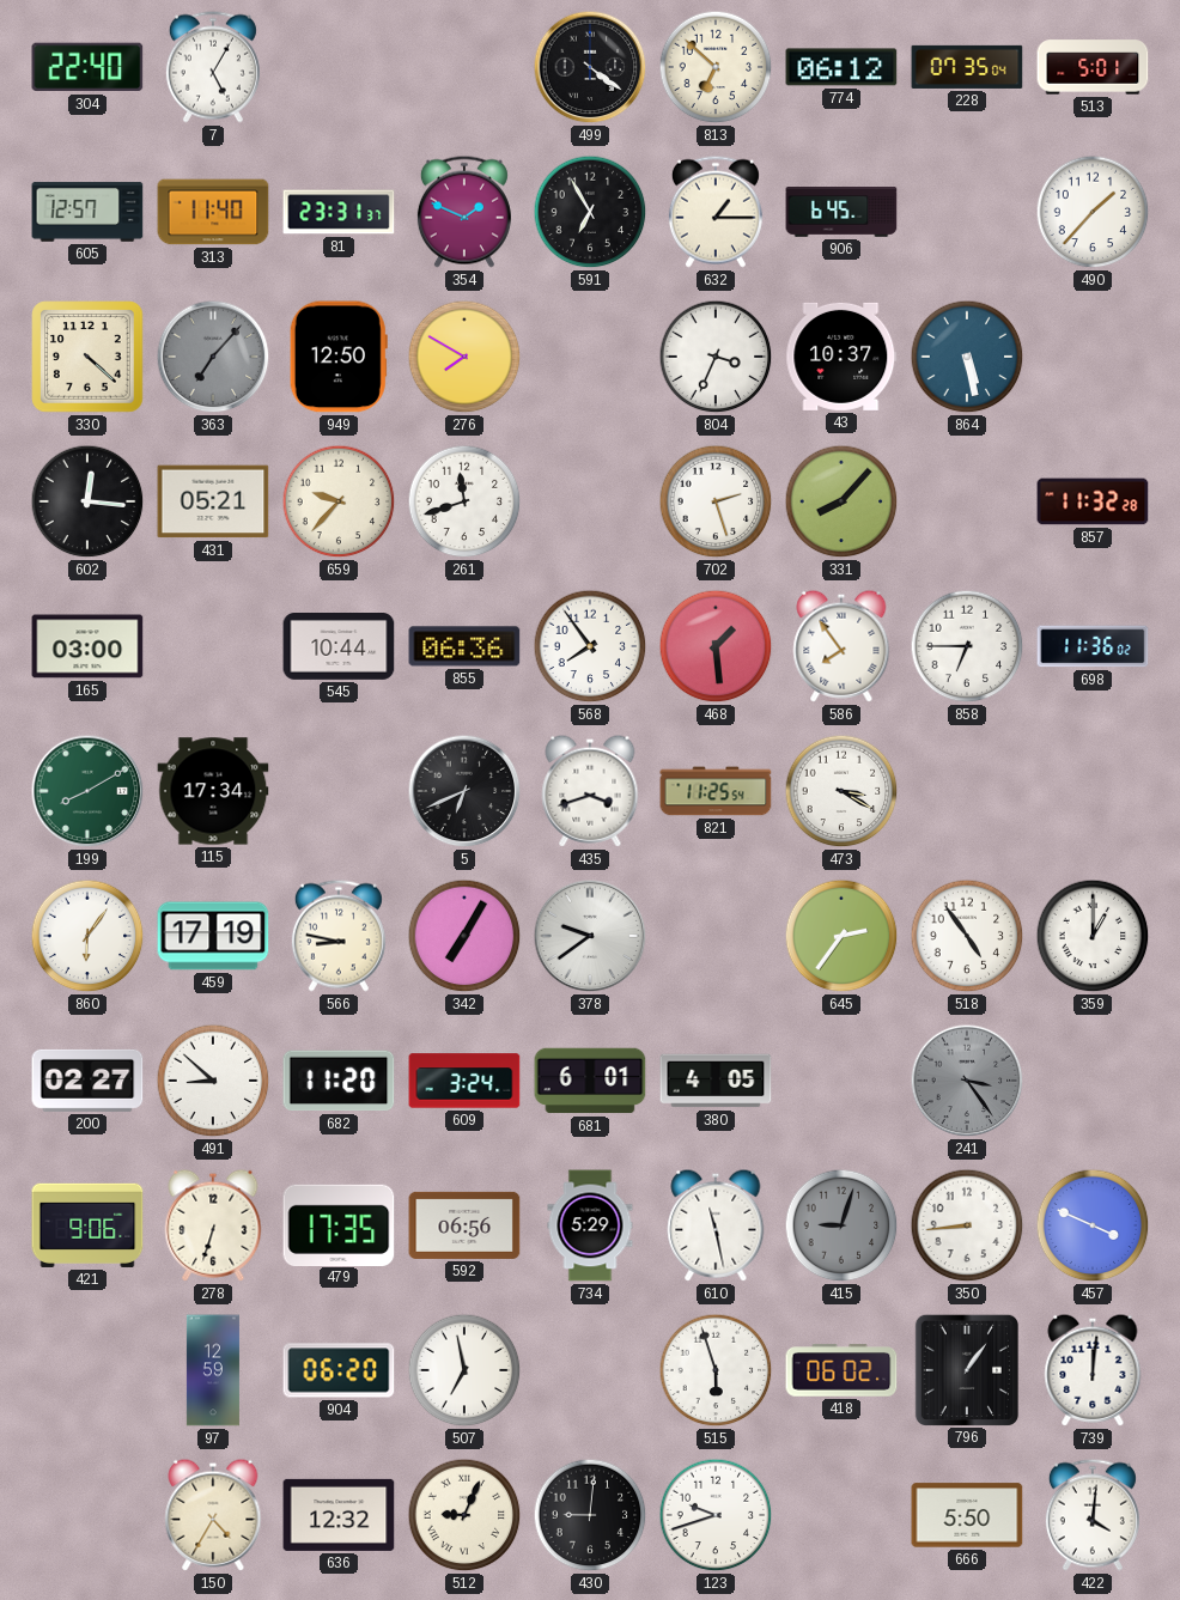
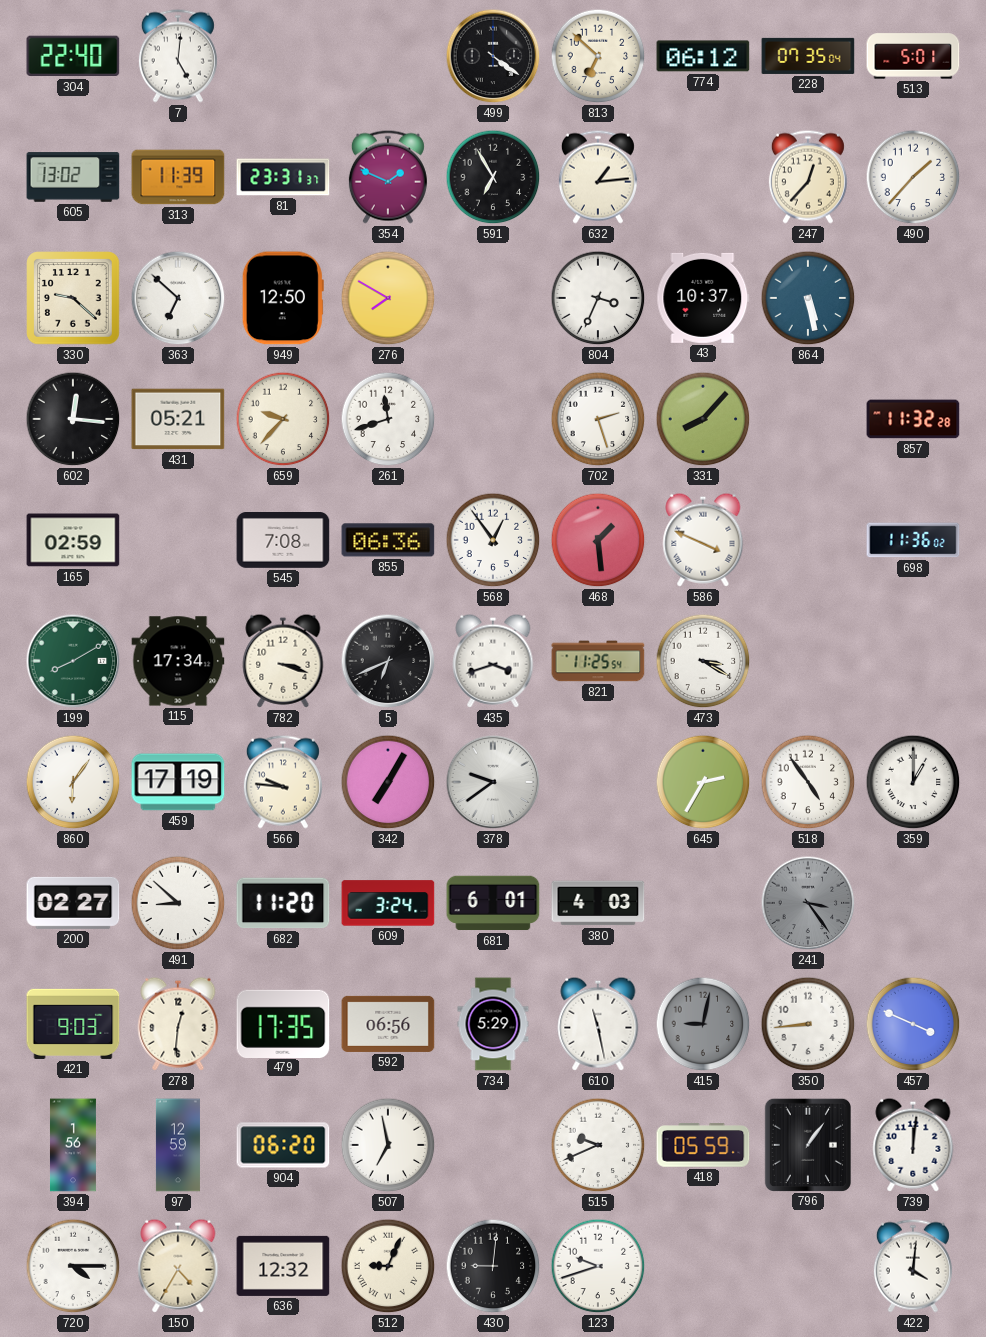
7: 5:05 -> 5:01 (178, 56)
605: 12:57 -> 13:02 (73, 177)
313: 11:40 -> 11:39 (178, 177)
632: 1:15 -> 1:14 (598, 177)
906: 6:45 -> none (841, 213)
247: none -> 12:37 (808, 177)
330: 4:22 -> 9:22 (73, 298)
363: 7:07 -> 6:52 (178, 298)
363 dial: grey -> white (178, 298)
165: 03:00 -> 02:59 (73, 540)
545: 10:44 -> 7:08 (283, 541)
568: 7:54 -> 12:54 (493, 540)
586: 7:54 -> 3:49 (703, 540)
858: 6:45 -> none (967, 646)
782: none -> 3:18 (283, 661)
566: 8:47 -> 9:46 (283, 782)
645: 2:36 -> 2:35 (703, 782)
380: 4:05 -> 4:03 (598, 903)
421: 9:06 -> 9:03 (73, 1024)
278: 6:33 -> 12:31 (178, 1024)
415: 9:03 -> 9:02 (703, 1024)
394: none -> 1:56 (73, 1145)
515: 5:57 -> 9:41 (598, 1145)
418: 06:02 -> 05:59 (703, 1145)
720: none -> 4:15 (73, 1266)
666: 5:50 -> none (967, 1515)
